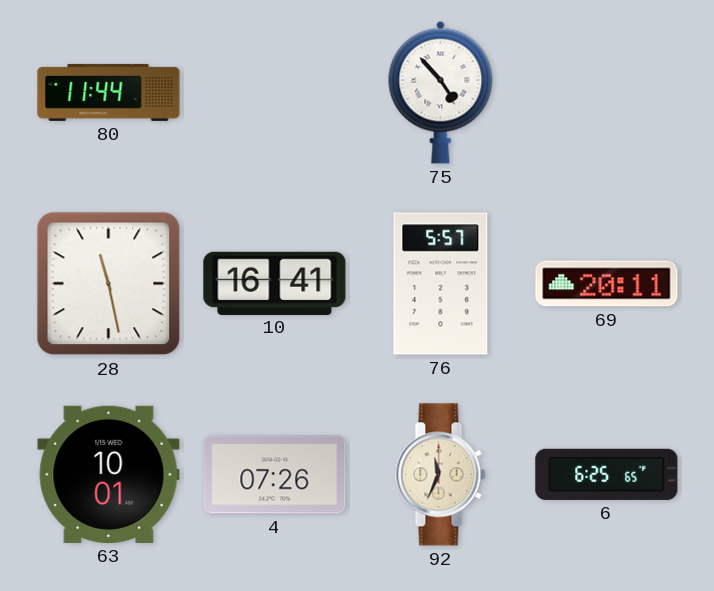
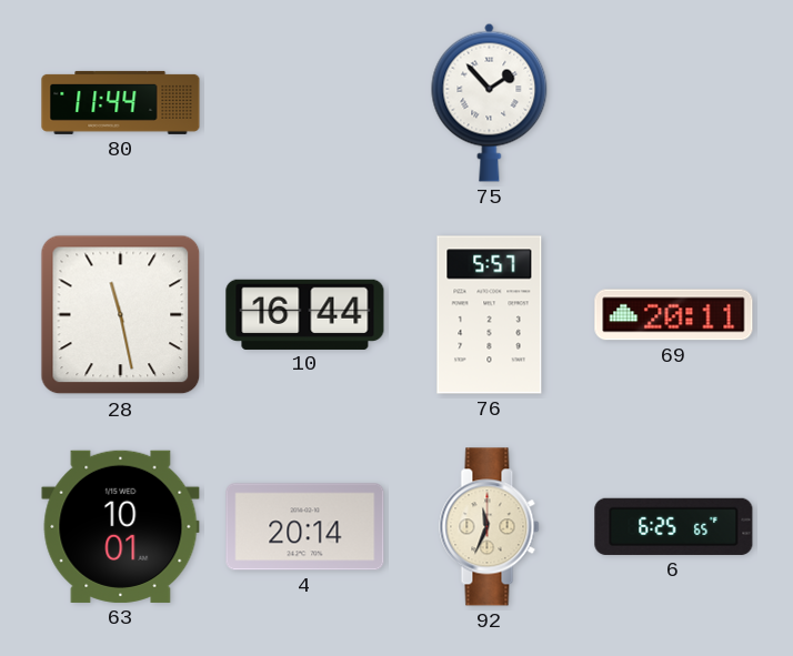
75: 4:53 -> 1:53 (490, 102)
10: 16:41 -> 16:44 (305, 314)
4: 07:26 -> 20:14 (305, 527)
